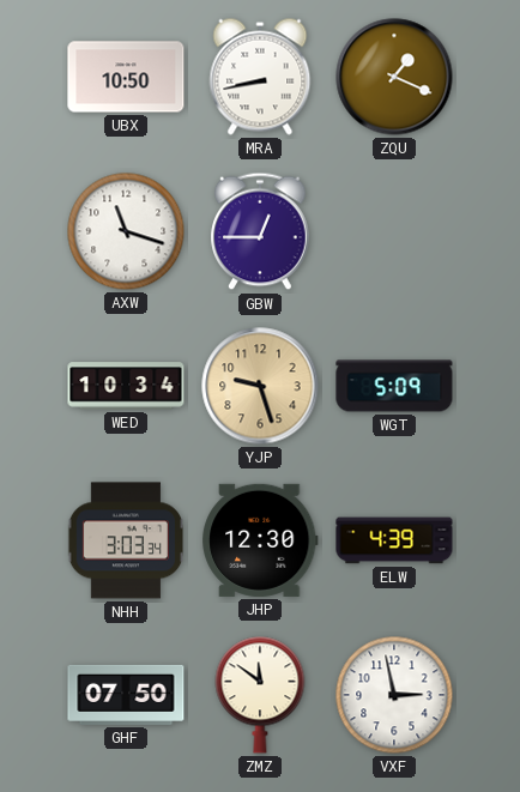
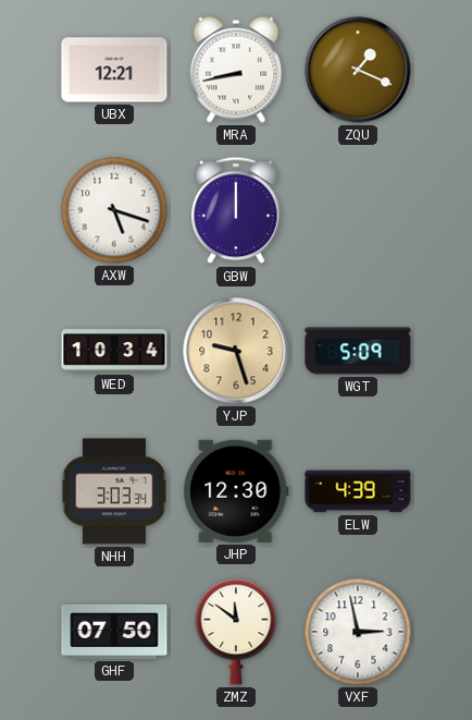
UBX: 10:50 -> 12:21 (114, 70)
AXW: 11:18 -> 5:18 (114, 210)
GBW: 12:45 -> 12:00 (236, 210)
